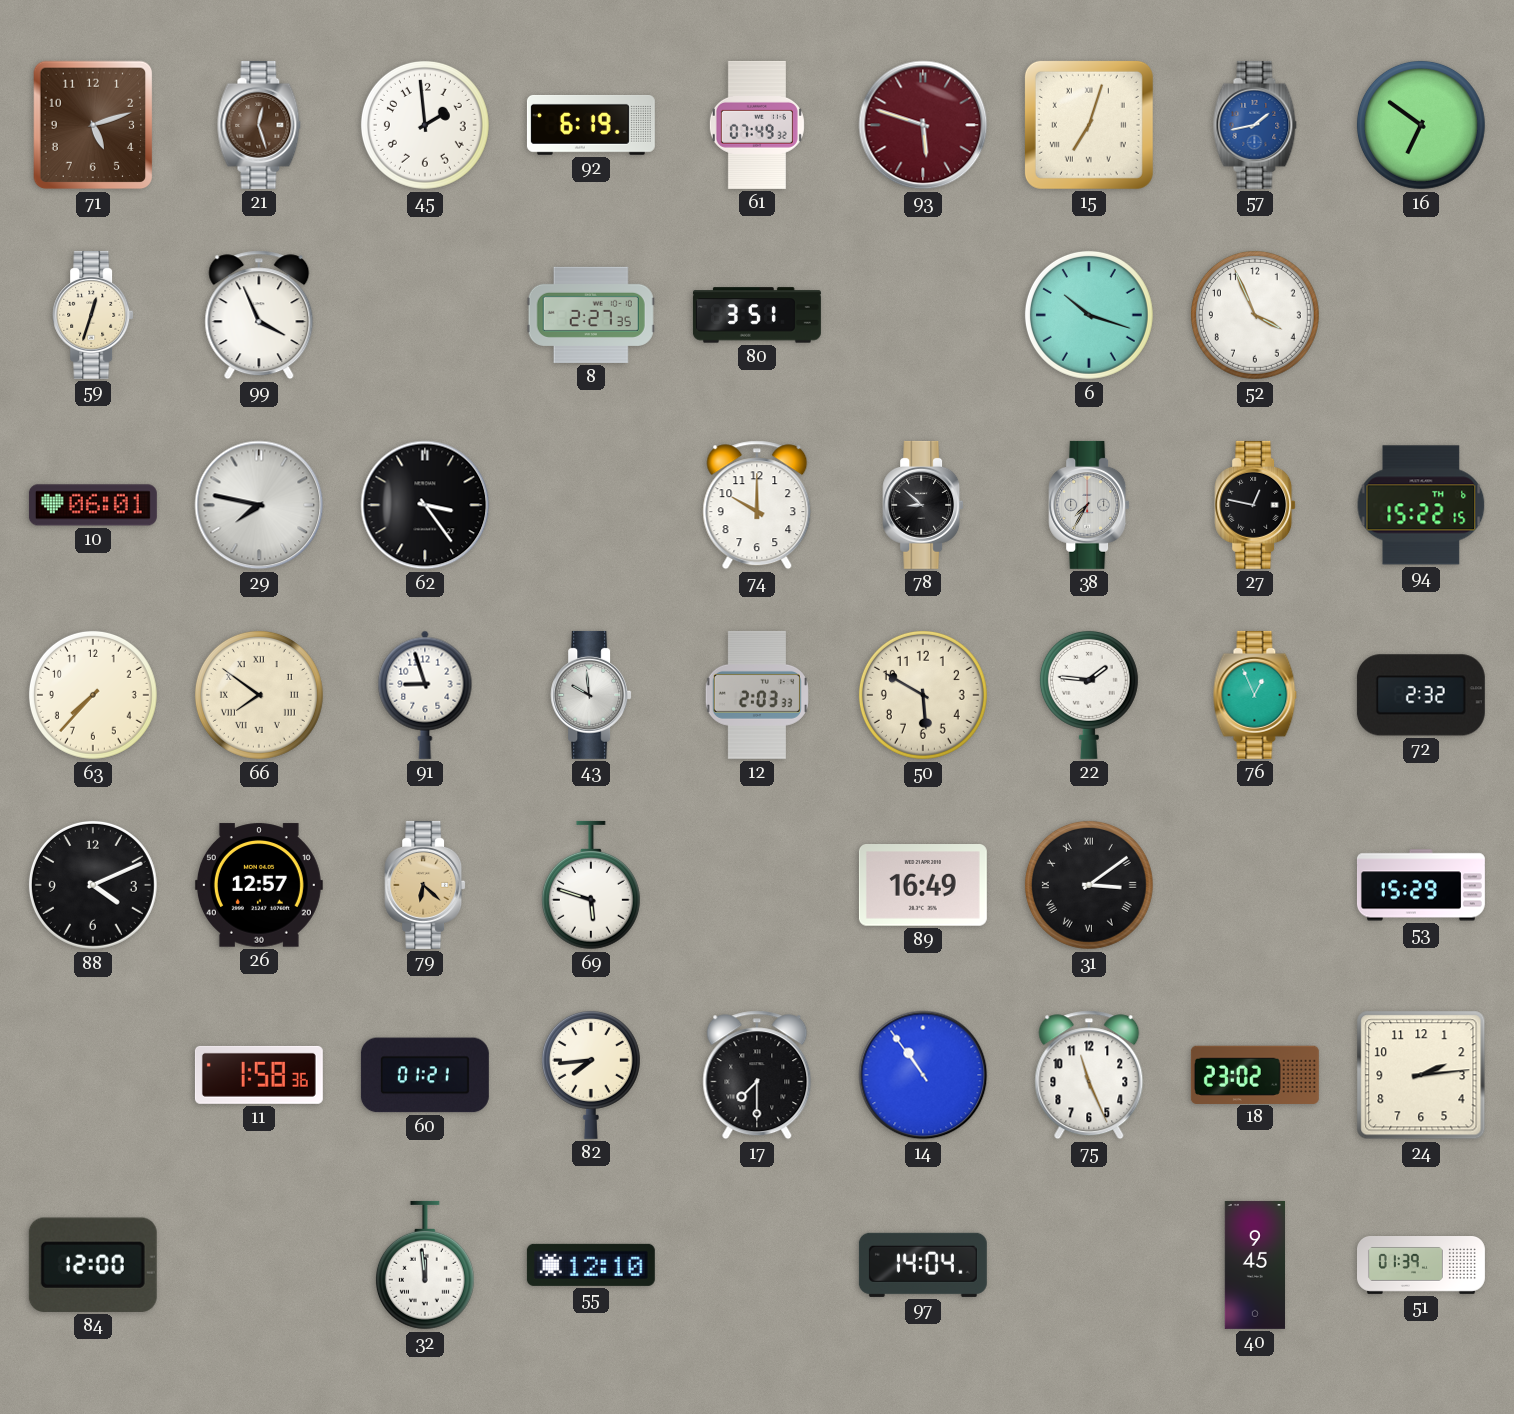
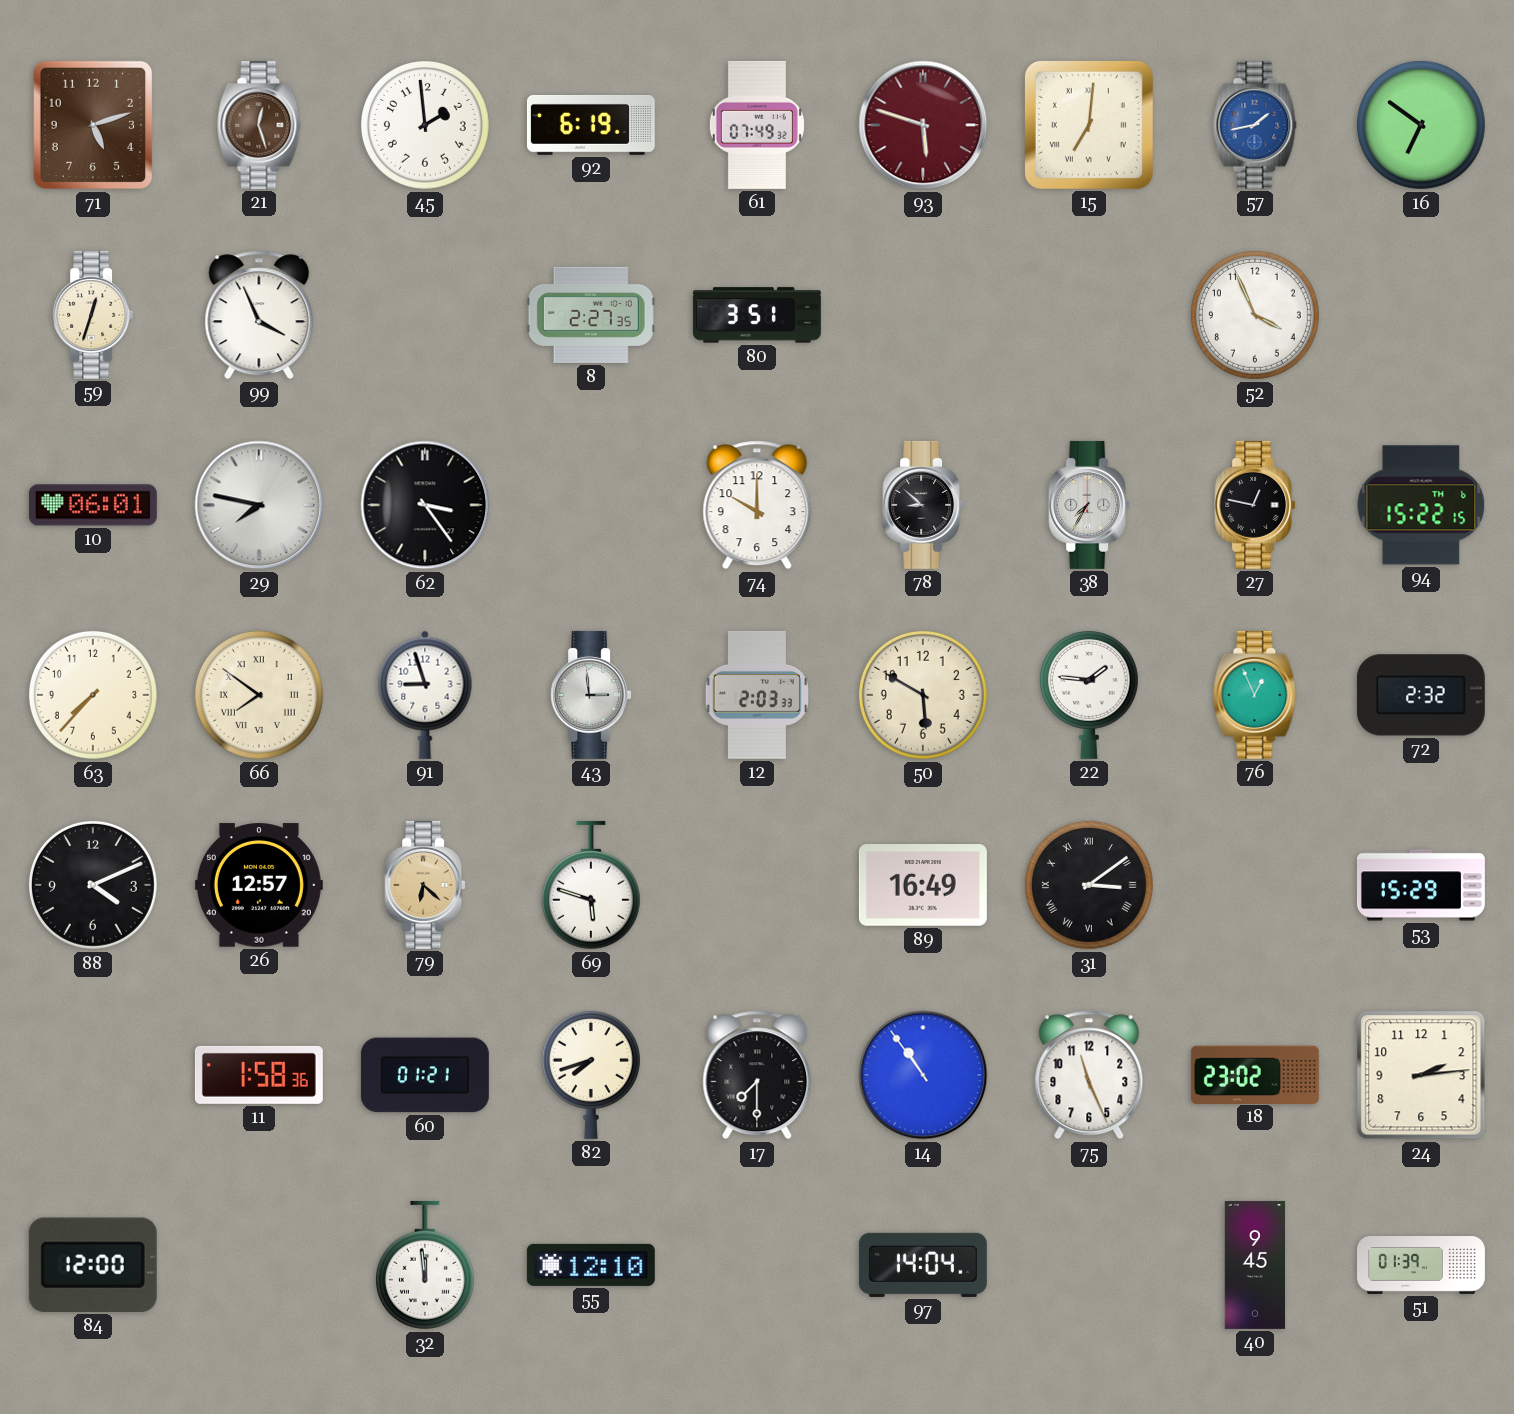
15: 7:03 -> 7:01 (1089, 125)
6: 10:18 -> none (1089, 315)
43: 9:59 -> 2:59 (591, 695)
82: 7:44 -> 7:42 (591, 1074)
